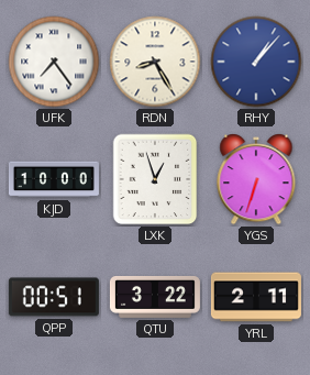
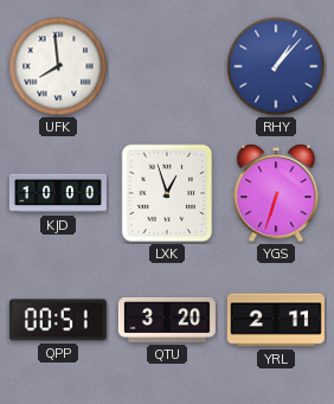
UFK: 7:24 -> 7:59 (58, 66)
RDN: 8:25 -> none (155, 62)
QTU: 3:22 -> 3:20 (167, 320)
